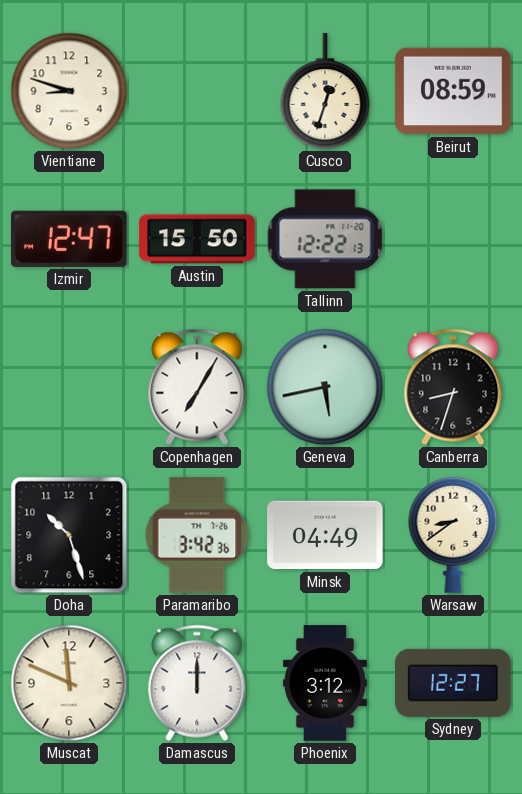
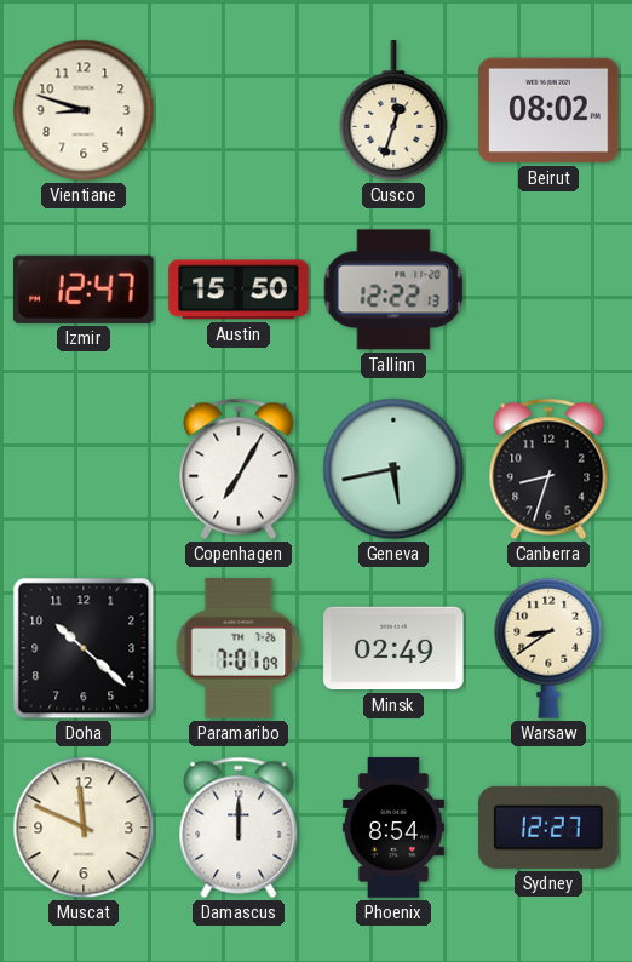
Beirut: 08:59 -> 08:02 (548, 110)
Doha: 10:27 -> 10:22 (84, 648)
Paramaribo: 3:42 -> 7:01 (239, 648)
Minsk: 04:49 -> 02:49 (393, 648)
Phoenix: 3:12 -> 8:54 (393, 828)
